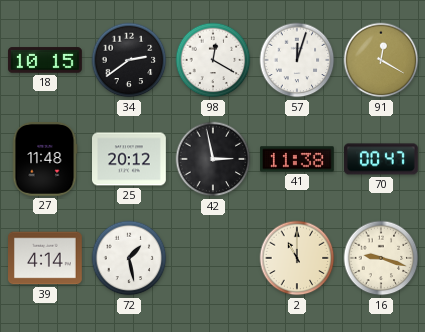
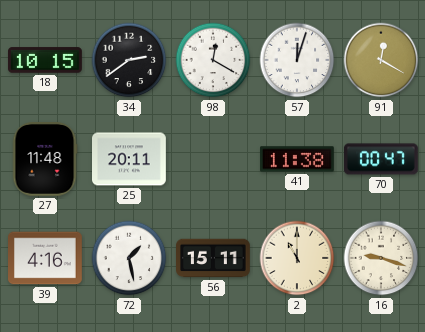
25: 20:12 -> 20:11 (130, 159)
42: 2:58 -> none (213, 159)
39: 4:14 -> 4:16 (46, 258)
56: none -> 15:11 (214, 258)
